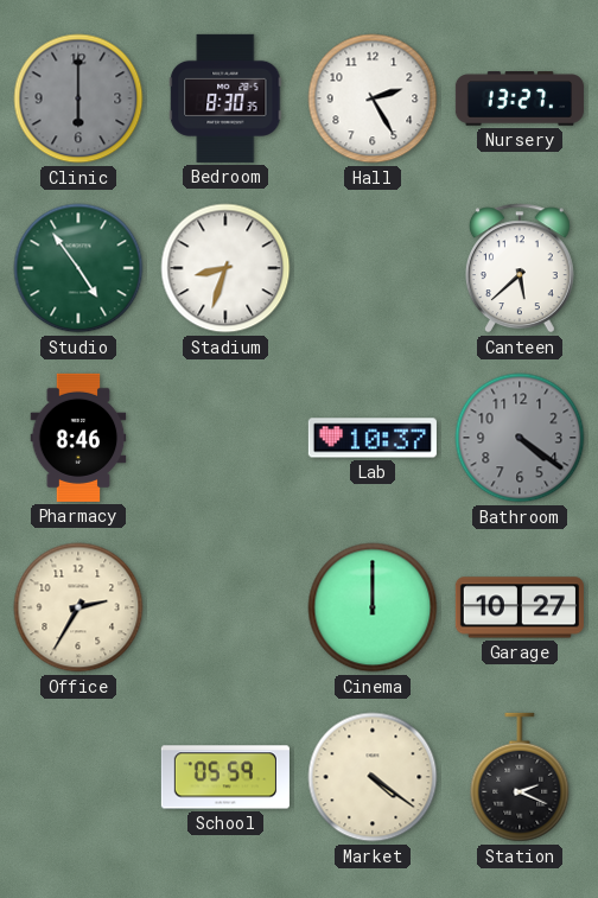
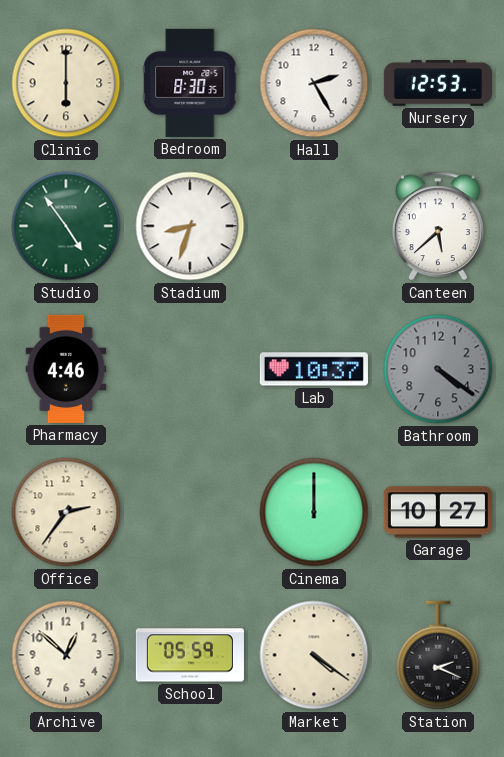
Clinic dial: grey -> cream (66, 83)
Nursery: 13:27 -> 12:53 (438, 83)
Pharmacy: 8:46 -> 4:46 (66, 369)
Office: 2:35 -> 2:36 (66, 512)
Archive: none -> 12:52 (66, 655)
